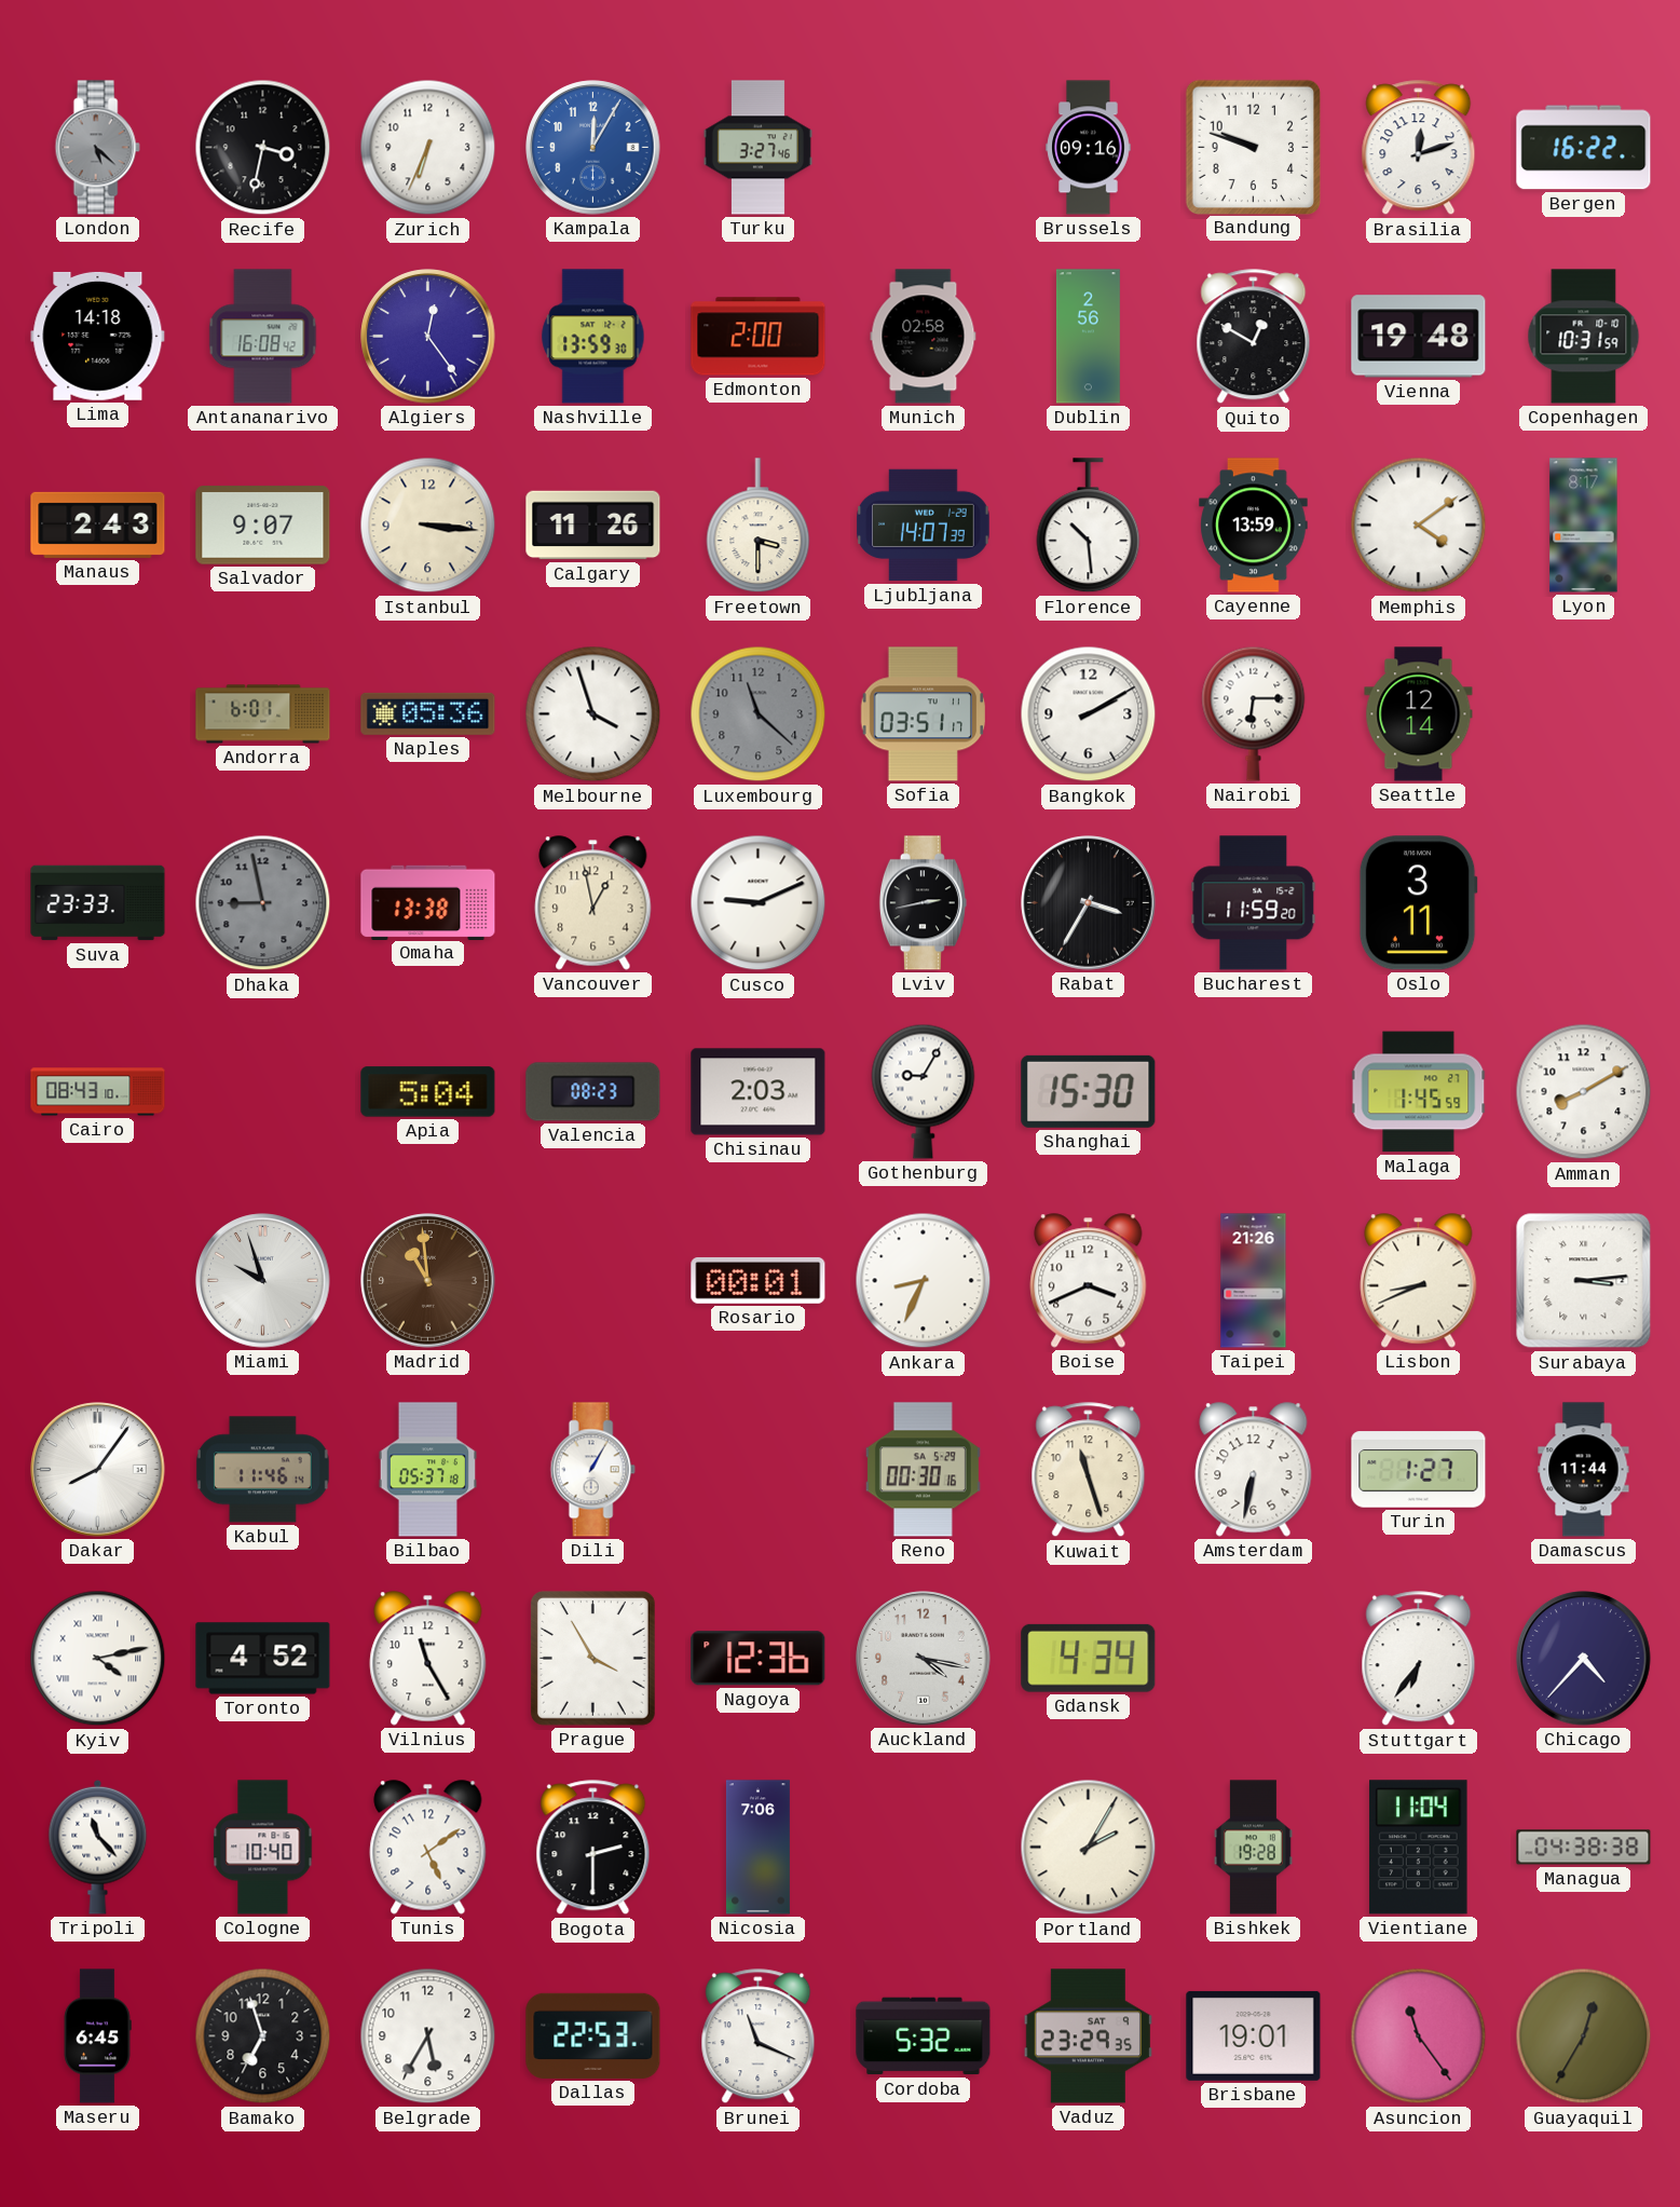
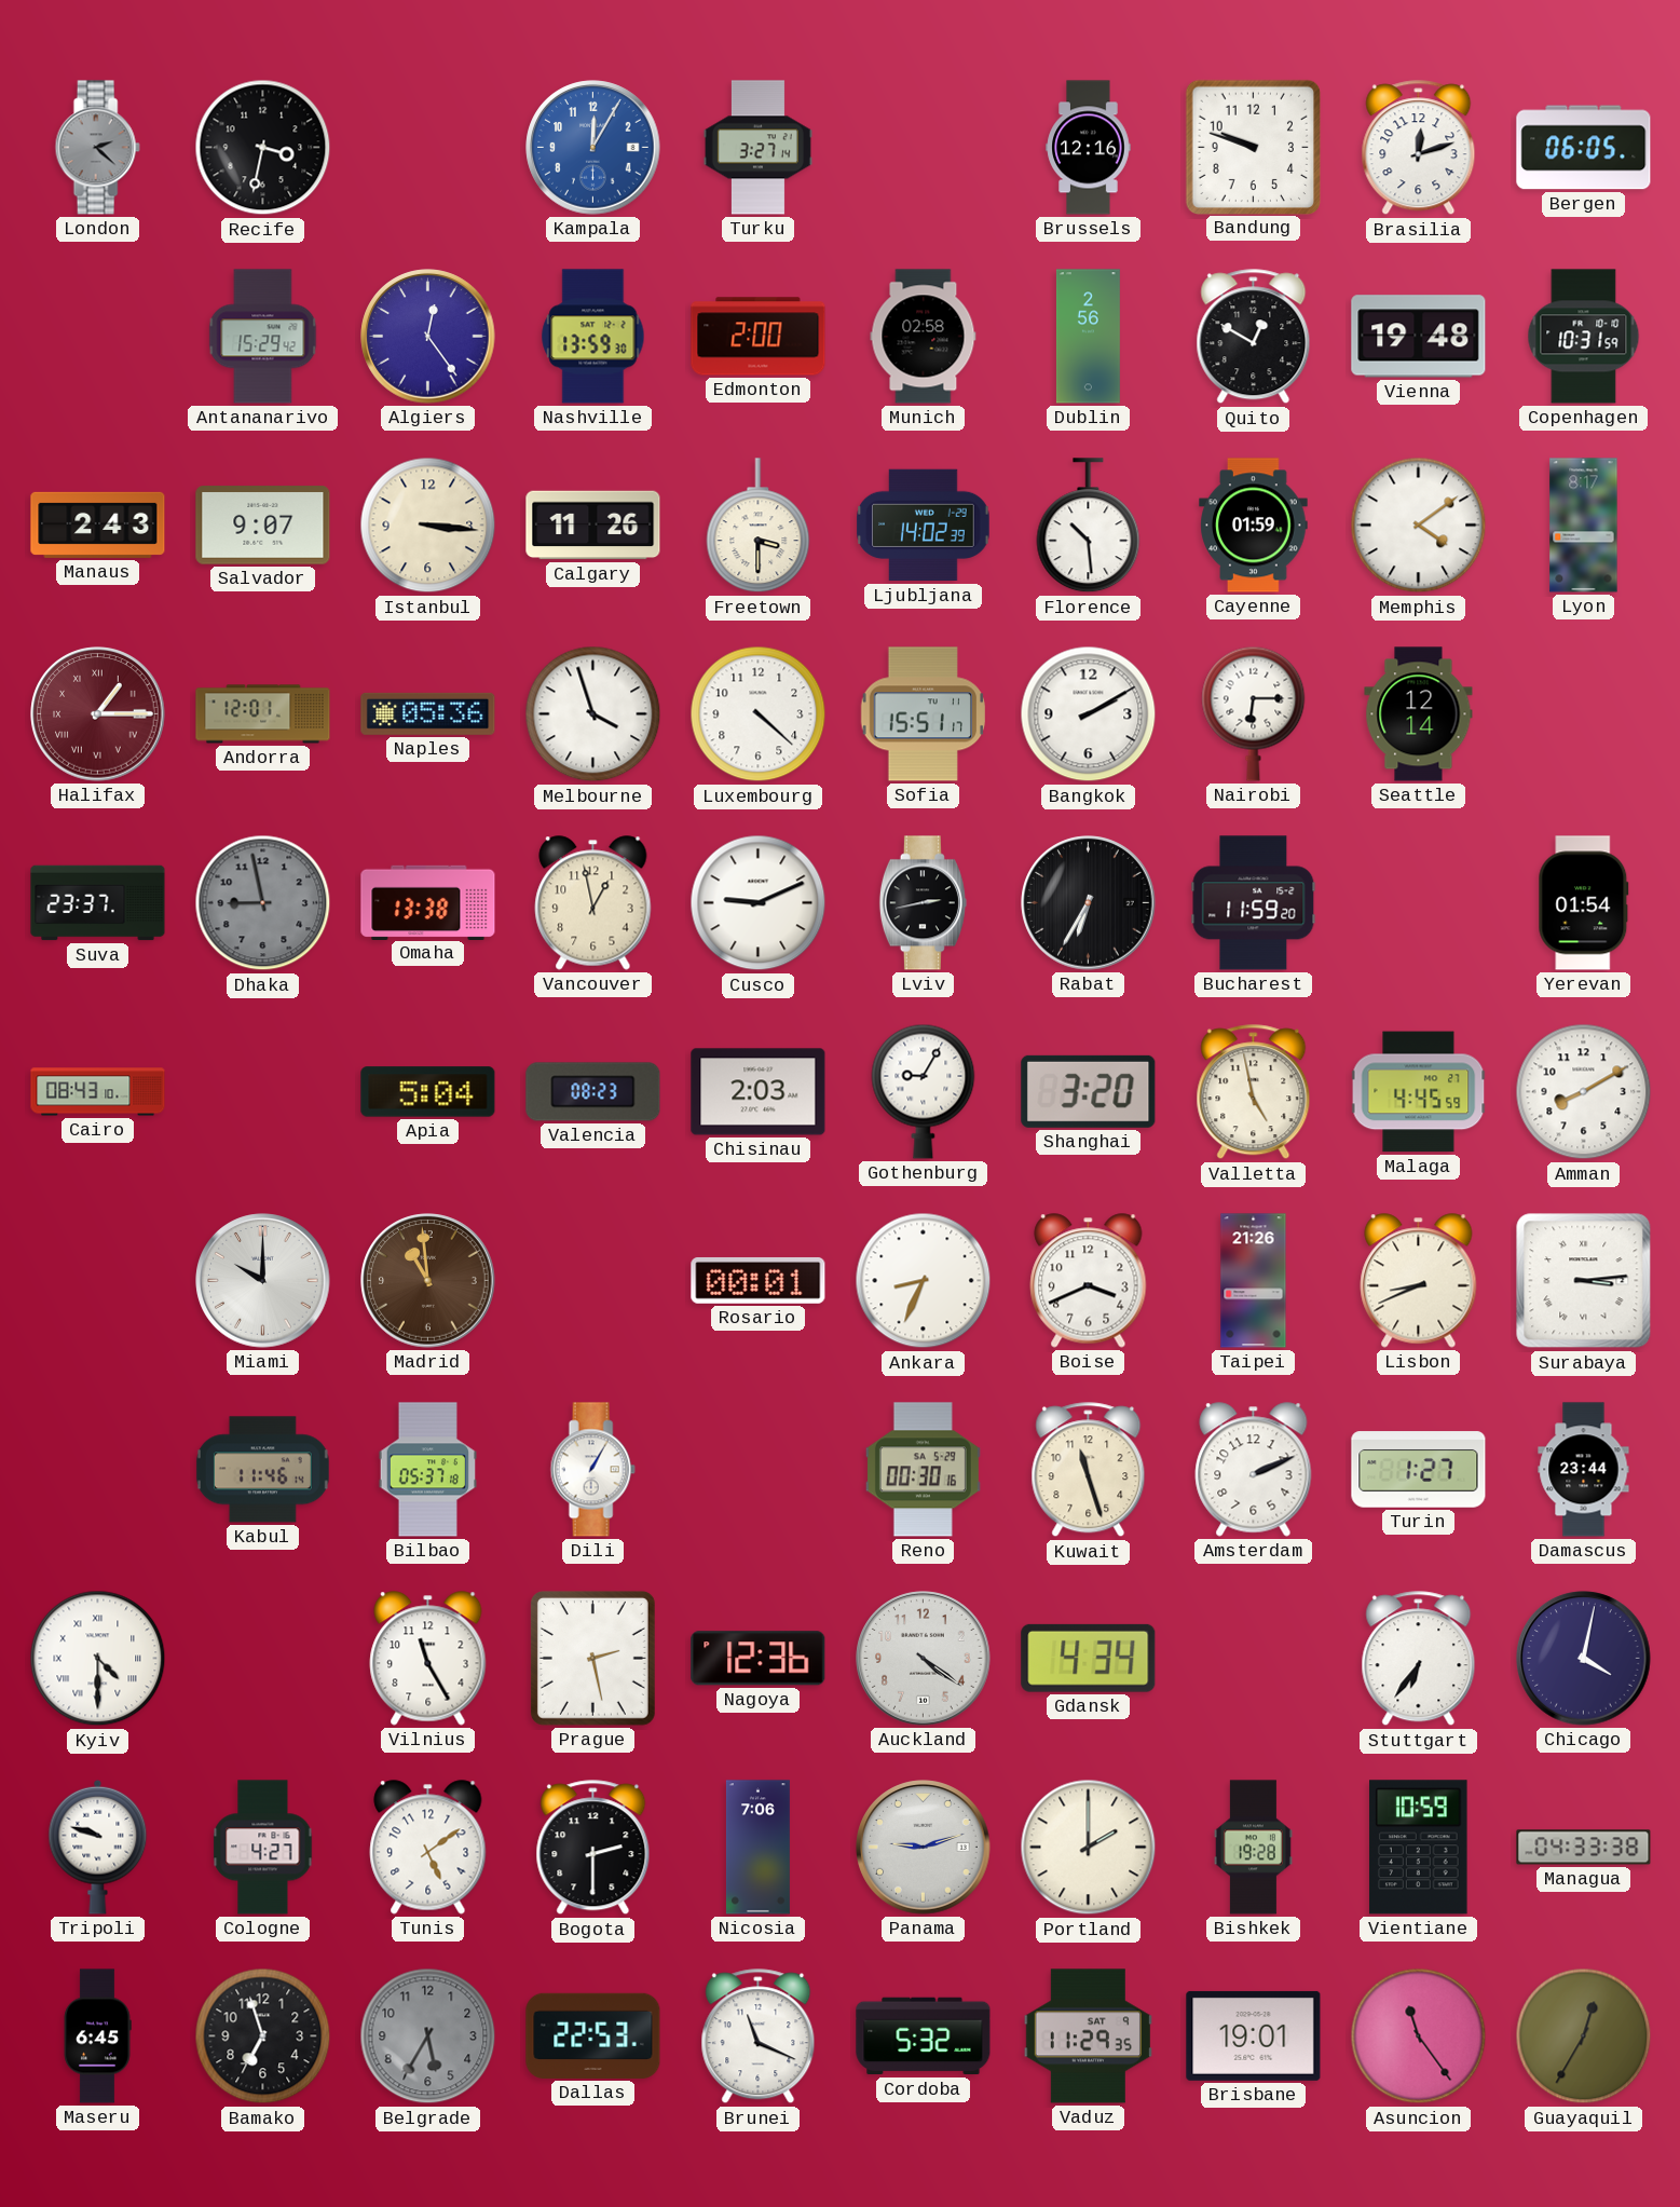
London: 5:22 -> 2:22 (97, 148)
Zurich: 6:34 -> none (428, 148)
Turku: 3:27:46 -> 3:27:14 (757, 148)
Brussels: 09:16 -> 12:16 (1089, 148)
Bergen: 16:22 -> 06:05 (1584, 148)
Lima: 14:18 -> none (98, 336)
Antananarivo: 16:08 -> 15:29 (263, 337)
Ljubljana: 14:07 -> 14:02 (924, 526)
Cayenne: 13:59 -> 01:59 (1254, 526)
Halifax: none -> 1:15 (98, 714)
Andorra: 6:01 -> 12:01 (263, 714)
Luxembourg: 11:22 -> 4:22 (759, 714)
Luxembourg dial: grey -> white (759, 714)
Sofia: 03:51 -> 15:51 (923, 714)
Suva: 23:33 -> 23:37 (98, 903)
Rabat: 3:35 -> 6:35 (1089, 903)
Oslo: 3:11 -> none (1418, 903)
Yerevan: none -> 01:54 (1584, 903)
Shanghai: 15:30 -> 3:20 (1089, 1091)
Valletta: none -> 4:58 (1254, 1092)
Malaga: 1:45 -> 4:45 (1419, 1092)
Miami: 9:57 -> 10:00 (263, 1281)
Dakar: 8:06 -> none (98, 1470)
Amsterdam: 6:32 -> 2:11 (1254, 1470)
Damascus: 11:44 -> 23:44 (1584, 1470)
Kyiv: 4:13 -> 4:30 (98, 1659)
Toronto: 4:52 -> none (263, 1659)
Prague: 3:55 -> 2:28 (592, 1658)
Auckland: 4:17 -> 4:21 (924, 1659)
Chicago: 4:37 -> 4:02 (1584, 1659)
Tripoli: 11:23 -> 9:48 (98, 1847)
Cologne: 10:40 -> 4:27 (263, 1848)
Panama: none -> 9:12 (924, 1848)
Portland: 2:05 -> 2:00 (1089, 1848)
Vientiane: 11:04 -> 10:59 (1419, 1848)
Managua: 04:38 -> 04:33 (1584, 1848)
Belgrade dial: white -> grey (428, 2036)
Vaduz: 23:29 -> 11:29 (1088, 2036)
